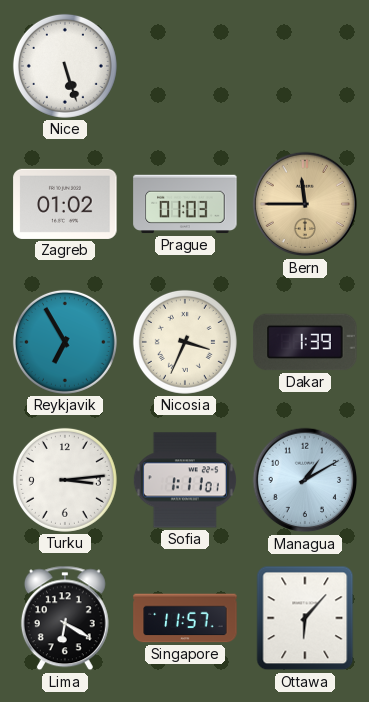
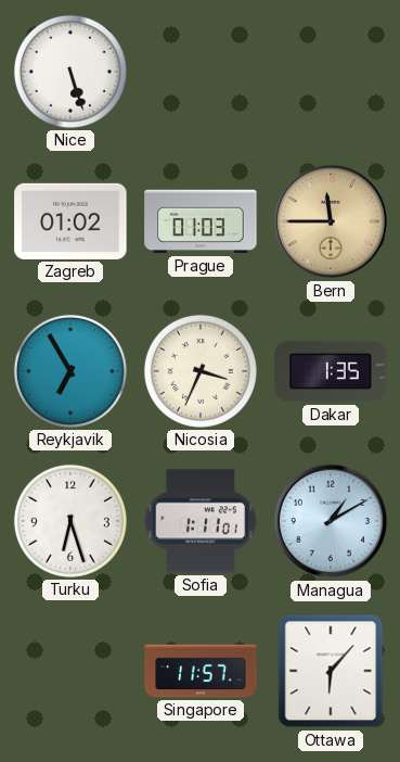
Dakar: 1:39 -> 1:35 (331, 371)
Turku: 3:14 -> 6:27 (70, 521)
Lima: 6:20 -> none (65, 618)
